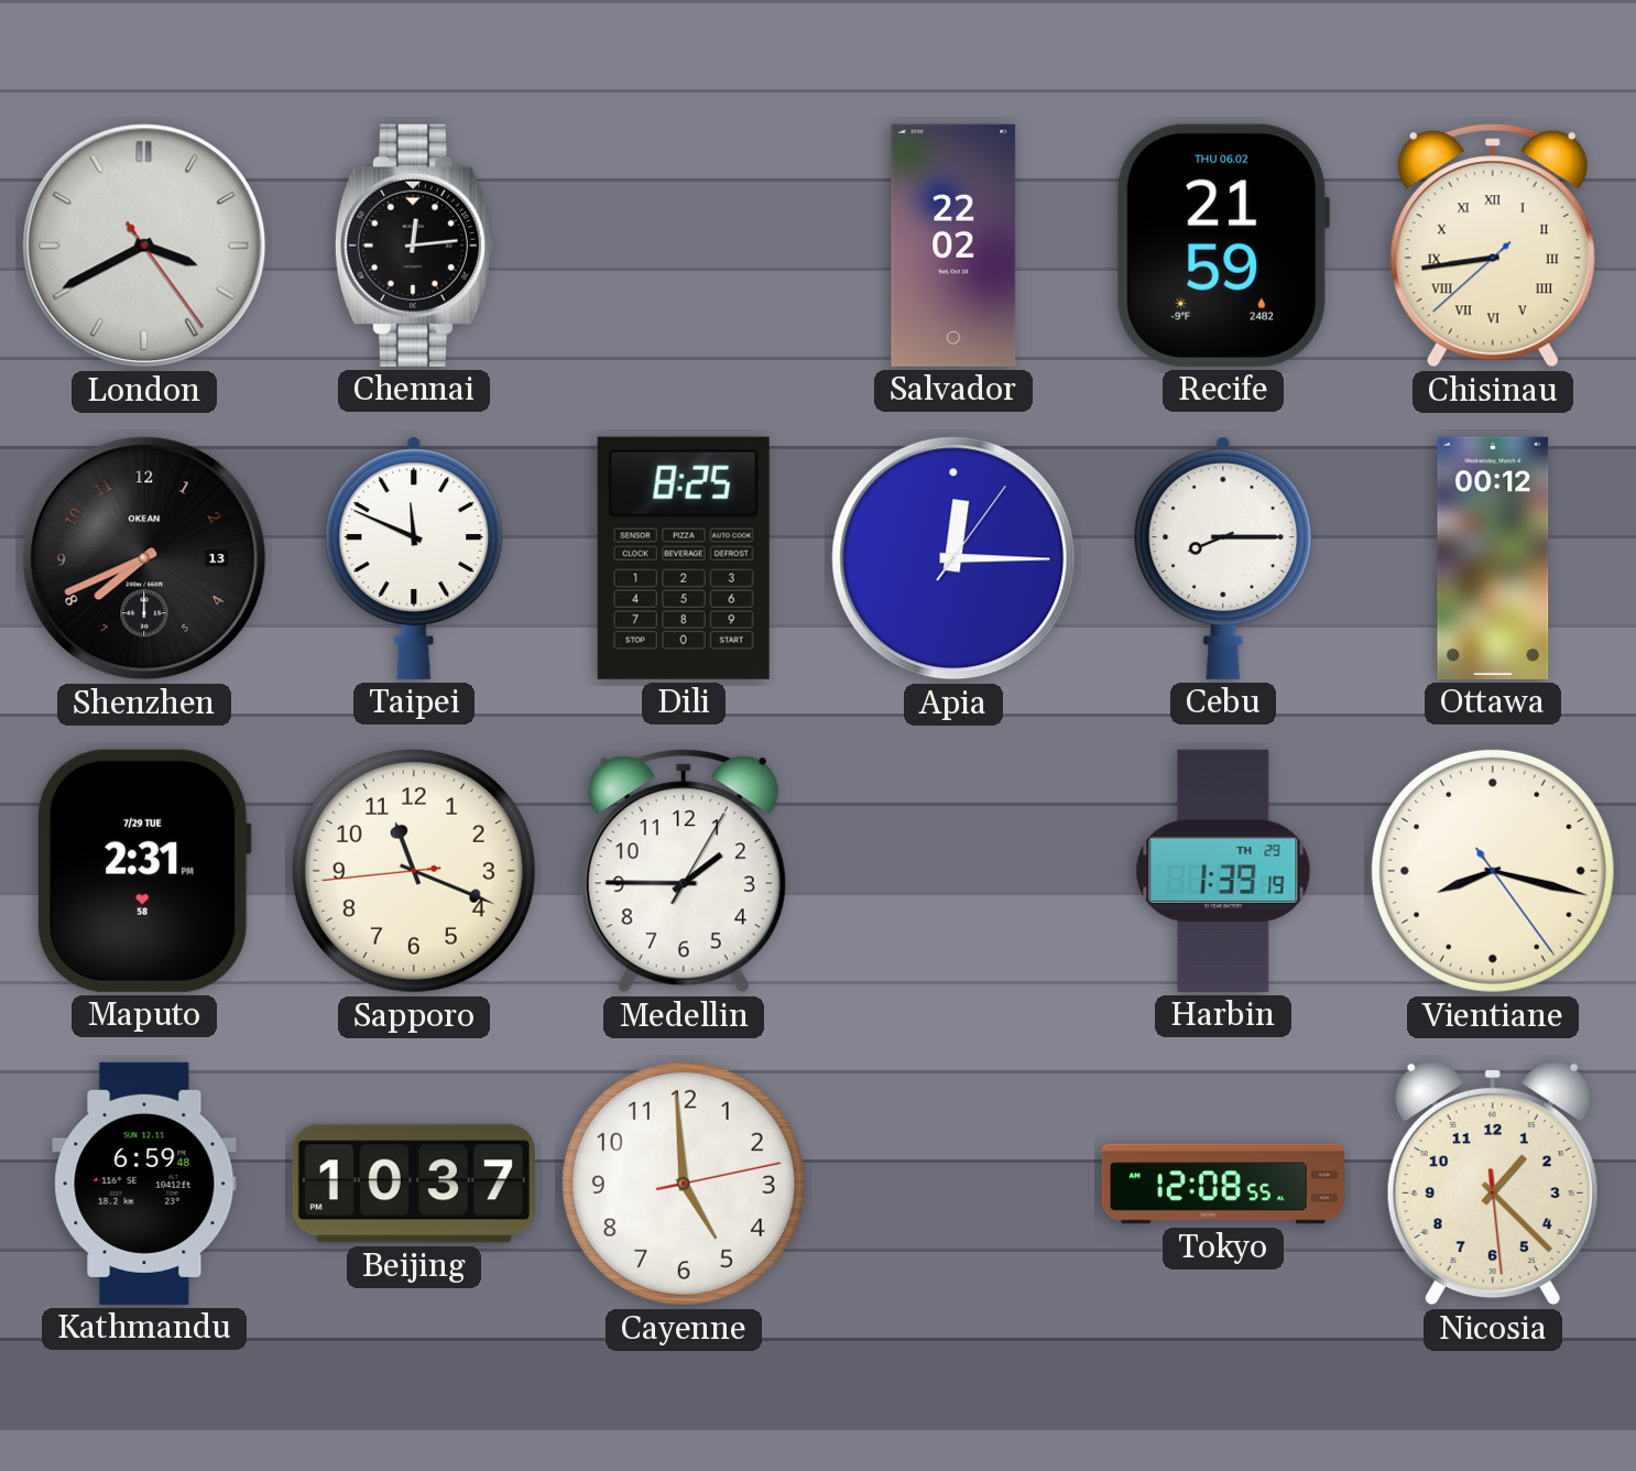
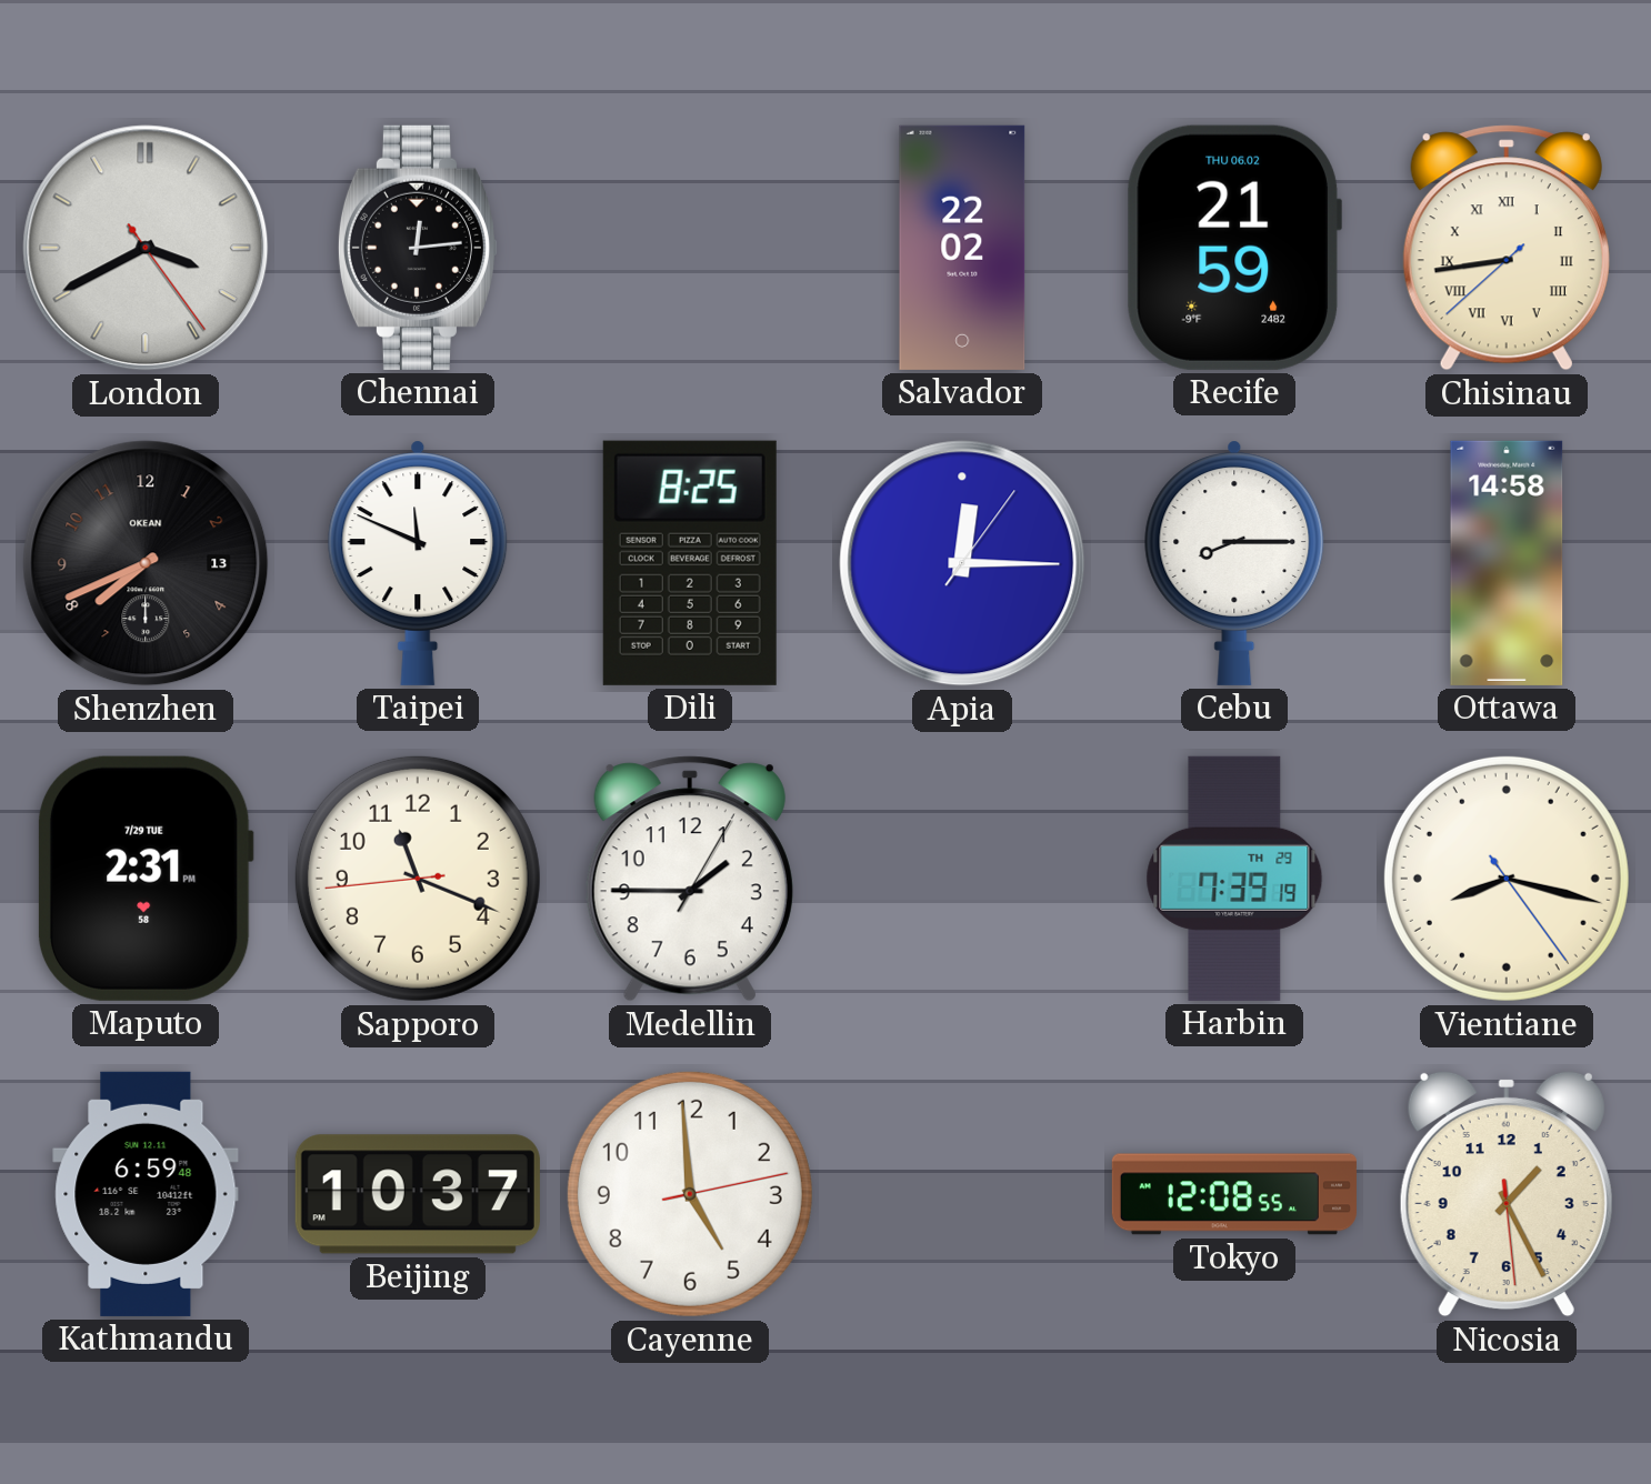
Ottawa: 00:12 -> 14:58 (1507, 563)
Harbin: 1:39 -> 7:39 (1234, 879)
Nicosia: 1:22 -> 1:25 (1507, 1194)
